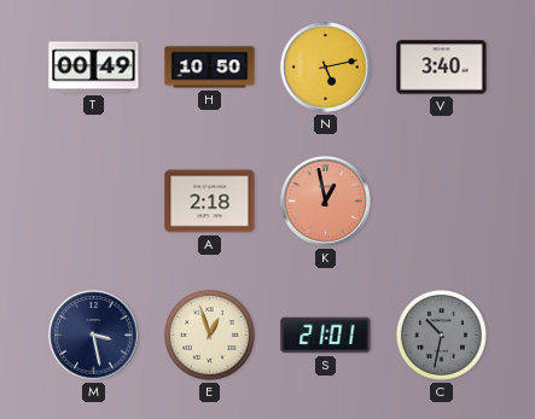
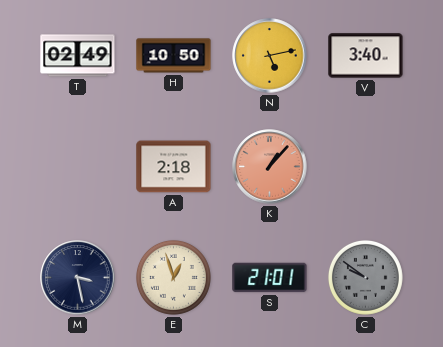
T: 00:49 -> 02:49 (78, 56)
K: 12:58 -> 1:07 (270, 167)
C: 10:32 -> 9:51 (365, 277)
